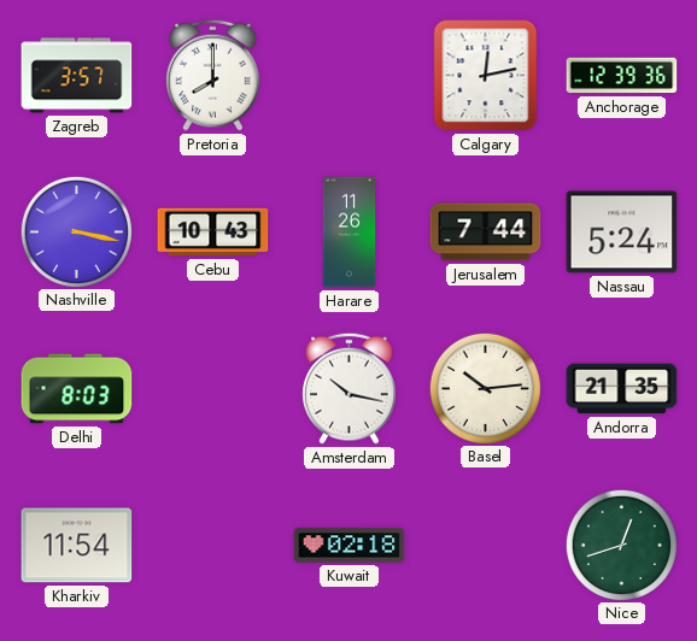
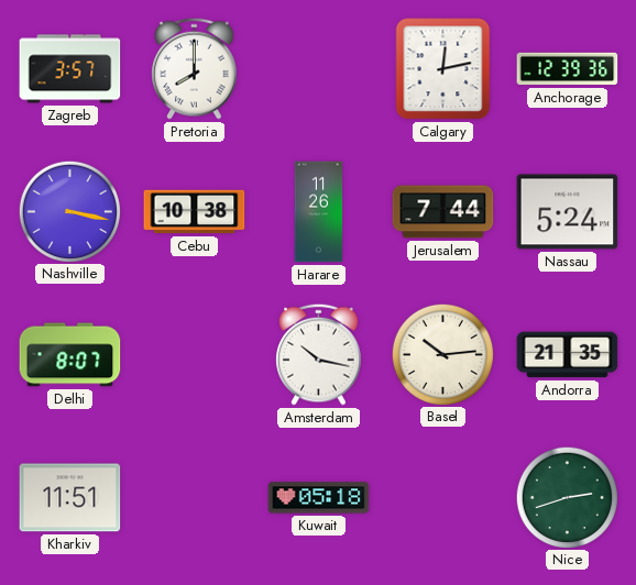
Cebu: 10:43 -> 10:38 (195, 212)
Delhi: 8:03 -> 8:07 (70, 355)
Kharkiv: 11:54 -> 11:51 (70, 498)
Kuwait: 02:18 -> 05:18 (319, 498)
Nice: 12:42 -> 2:42 (567, 497)
